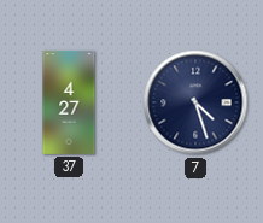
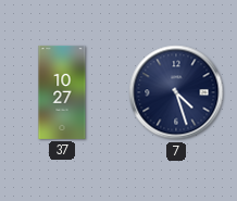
37: 4:27 -> 10:27 (62, 92)
